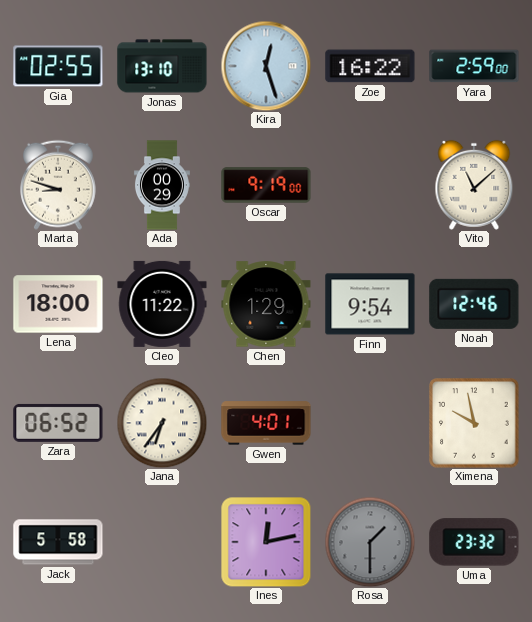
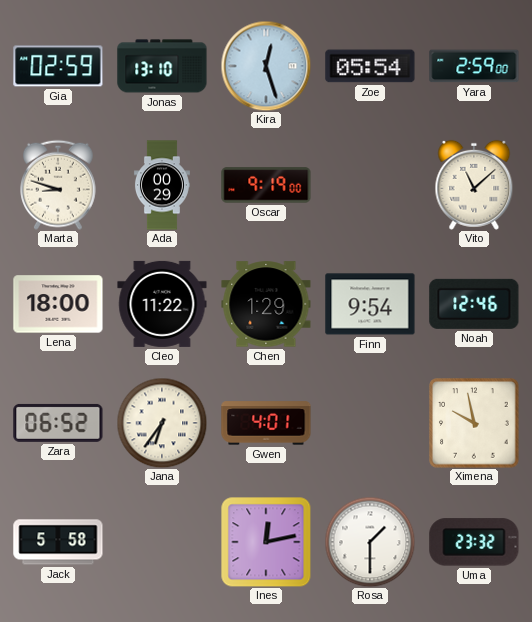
Gia: 02:55 -> 02:59 (58, 66)
Zoe: 16:22 -> 05:54 (370, 66)
Rosa dial: grey -> white (370, 542)
